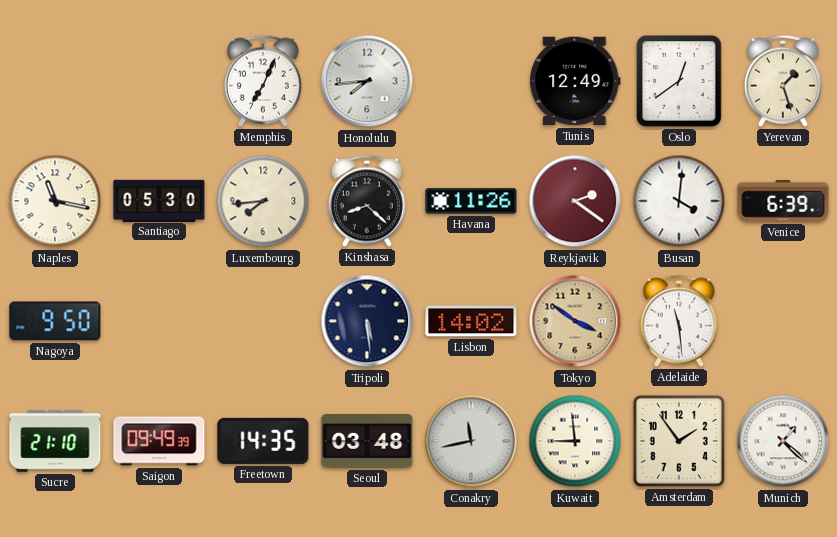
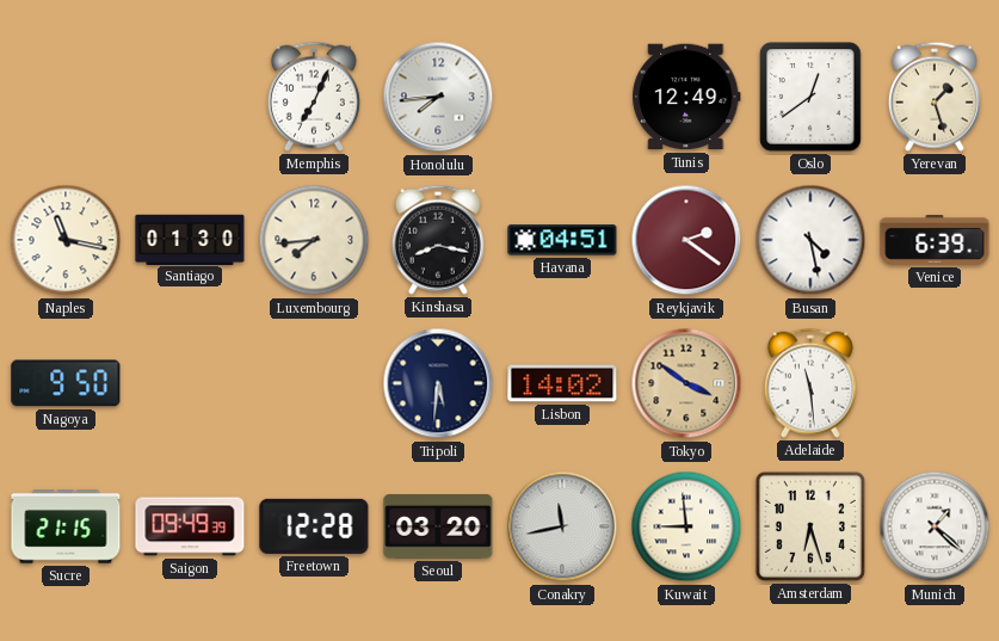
Santiago: 05:30 -> 01:30 (190, 239)
Kinshasa: 8:22 -> 8:17 (438, 240)
Havana: 11:26 -> 04:51 (562, 240)
Busan: 4:01 -> 4:28 (810, 240)
Tripoli: 5:29 -> 5:31 (438, 383)
Sucre: 21:10 -> 21:15 (66, 526)
Freetown: 14:35 -> 12:28 (314, 526)
Seoul: 03:48 -> 03:20 (438, 526)
Amsterdam: 1:54 -> 6:27 (810, 526)
